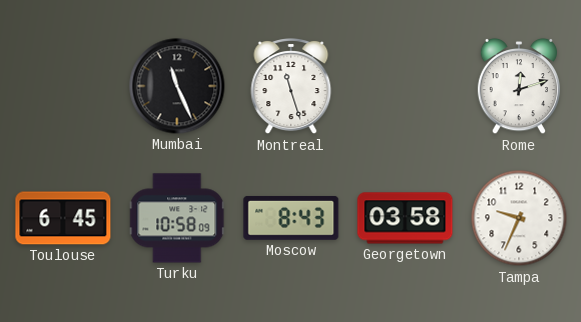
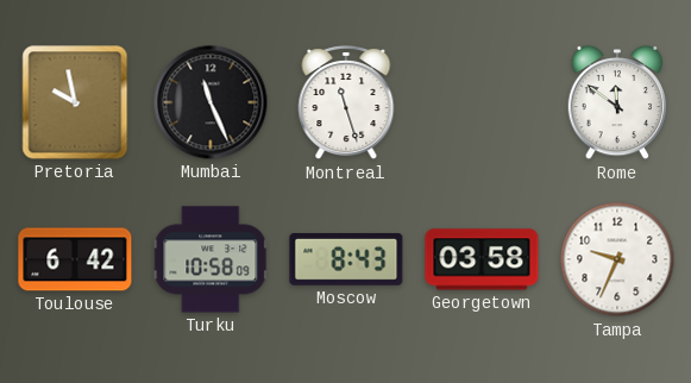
Pretoria: none -> 9:58 (75, 102)
Rome: 12:12 -> 11:51 (617, 102)
Toulouse: 6:45 -> 6:42 (75, 259)
